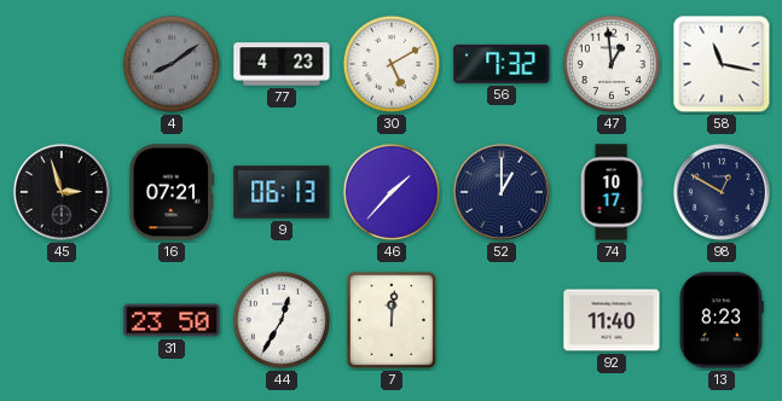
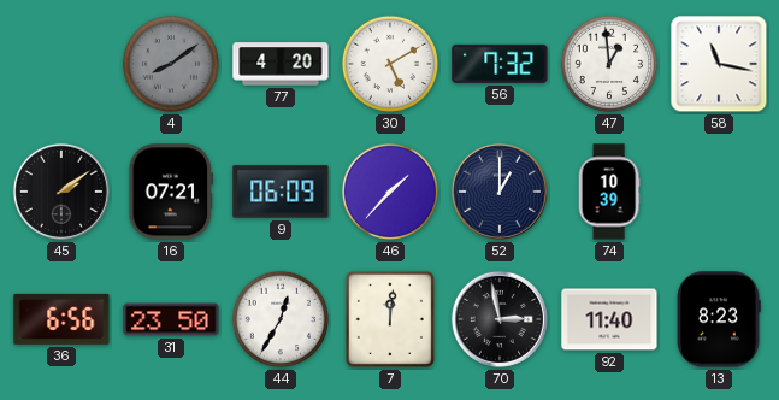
77: 4:23 -> 4:20 (281, 64)
45: 2:57 -> 2:09 (61, 192)
9: 06:13 -> 06:09 (281, 192)
74: 10:17 -> 10:39 (609, 192)
98: 12:50 -> none (722, 192)
36: none -> 6:56 (61, 319)
70: none -> 2:58 (500, 319)
